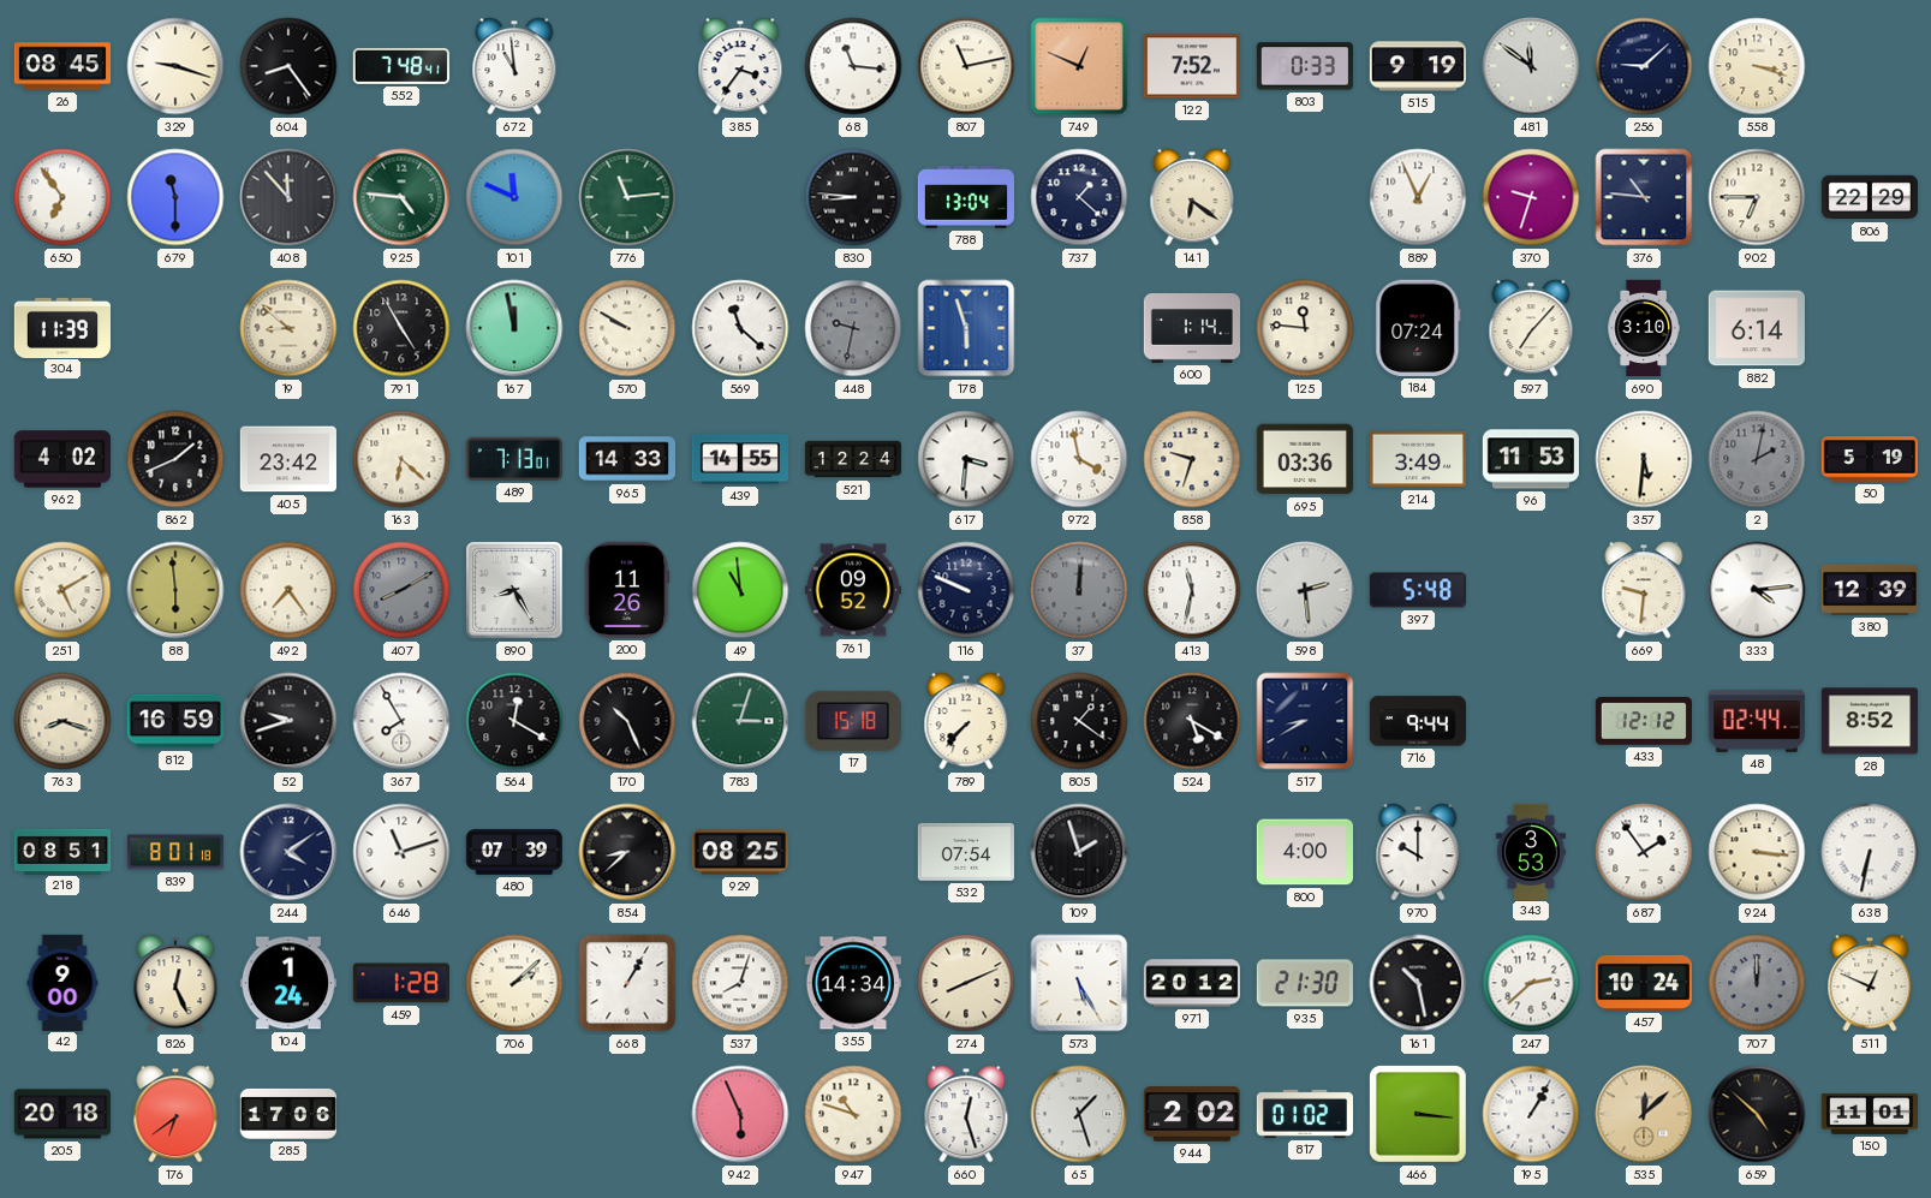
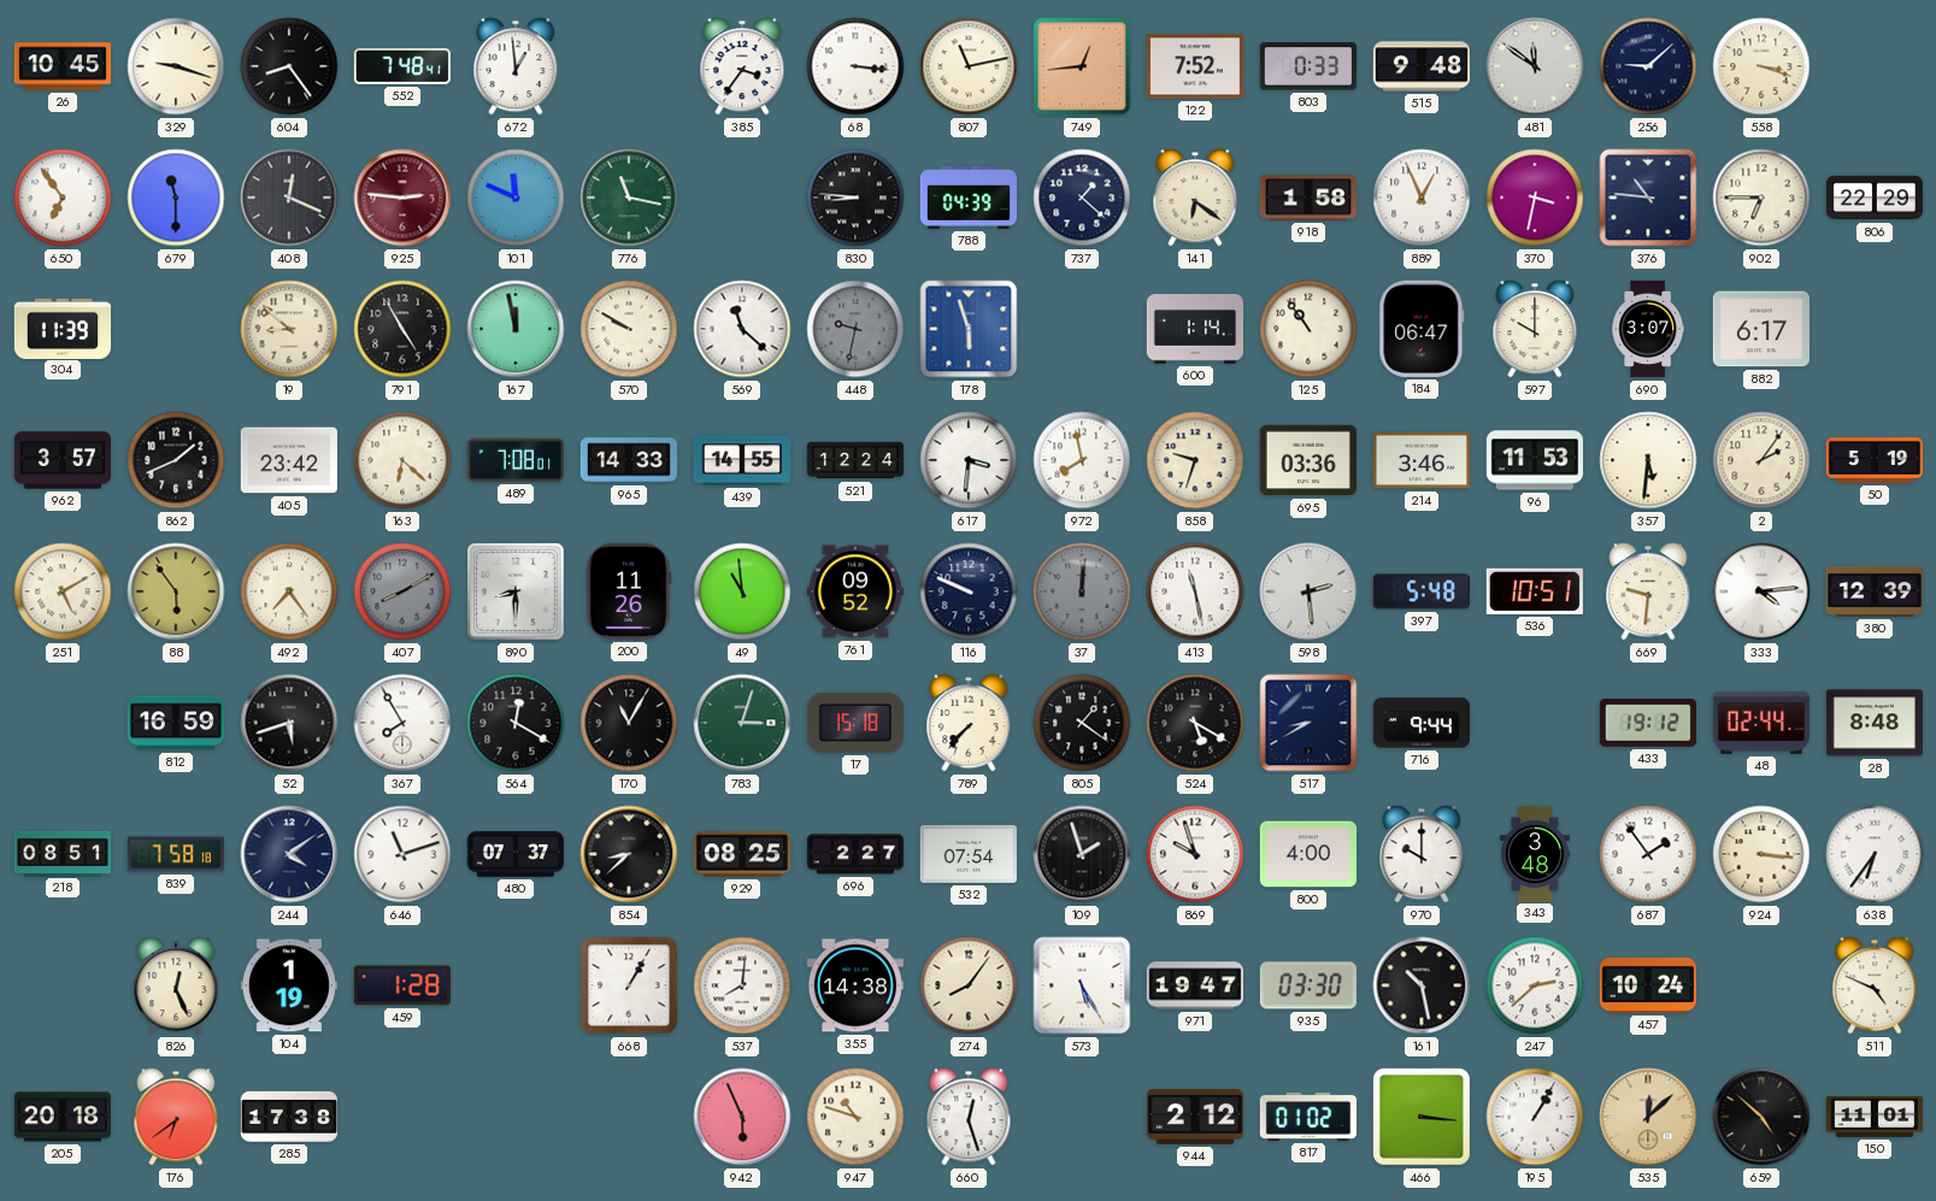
26: 08:45 -> 10:45 (61, 66)
672: 10:59 -> 12:59 (516, 66)
68: 11:16 -> 3:16 (855, 66)
749: 12:49 -> 12:44 (1082, 66)
515: 9:19 -> 9:48 (1420, 66)
408: 11:53 -> 12:19 (289, 198)
925: 4:46 -> 2:46 (402, 198)
925 dial: green -> burgundy (402, 198)
776: 11:14 -> 11:17 (629, 198)
788: 13:04 -> 04:39 (967, 198)
918: none -> 1:58 (1307, 198)
370: 9:33 -> 3:32 (1535, 198)
125: 11:46 -> 10:54 (1308, 329)
184: 07:24 -> 06:47 (1422, 329)
597: 7:07 -> 10:00 (1535, 329)
690: 3:10 -> 3:07 (1648, 329)
882: 6:14 -> 6:17 (1761, 329)
962: 4:02 -> 3:57 (61, 460)
489: 7:13 -> 7:08 (516, 460)
972: 3:58 -> 7:58 (1082, 460)
214: 3:49 -> 3:46 (1420, 460)
2: 2:02 -> 2:06 (1761, 460)
2 dial: grey -> cream (1761, 460)
88: 5:59 -> 5:54 (176, 591)
890: 8:25 -> 8:30 (517, 593)
413: 11:32 -> 11:28 (1195, 591)
536: none -> 10:51 (1535, 591)
763: 8:18 -> none (62, 721)
52: 9:42 -> 5:42 (289, 723)
170: 10:26 -> 11:05 (629, 723)
433: 12:12 -> 19:12 (1647, 724)
28: 8:52 -> 8:48 (1873, 723)
839: 8:01 -> 7:58 (175, 854)
480: 07:39 -> 07:37 (516, 854)
696: none -> 2:27 (854, 854)
869: none -> 9:57 (1195, 854)
343: 3:53 -> 3:48 (1535, 853)
638: 6:32 -> 6:36 (1875, 854)
42: 9:00 -> none (62, 982)
104: 1:24 -> 1:19 (289, 985)
706: 2:08 -> none (514, 983)
537: 8:03 -> 8:01 (742, 985)
355: 14:34 -> 14:38 (855, 985)
274: 8:11 -> 8:06 (969, 985)
971: 20:12 -> 19:47 (1194, 985)
935: 21:30 -> 03:30 (1308, 985)
707: 12:00 -> none (1757, 983)
511: 12:49 -> 4:49 (1875, 985)
285: 17:06 -> 17:38 (288, 1117)
65: 1:27 -> none (1079, 1114)
944: 2:02 -> 2:12 (1194, 1117)
